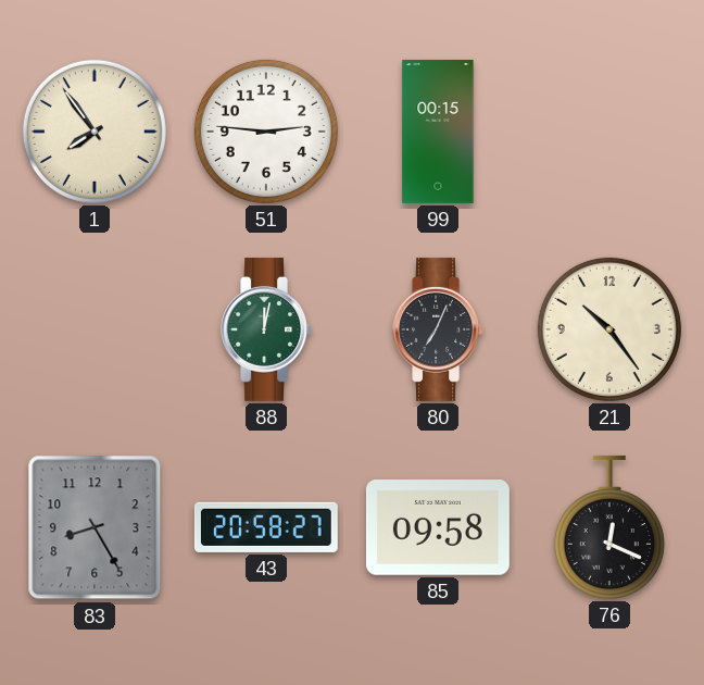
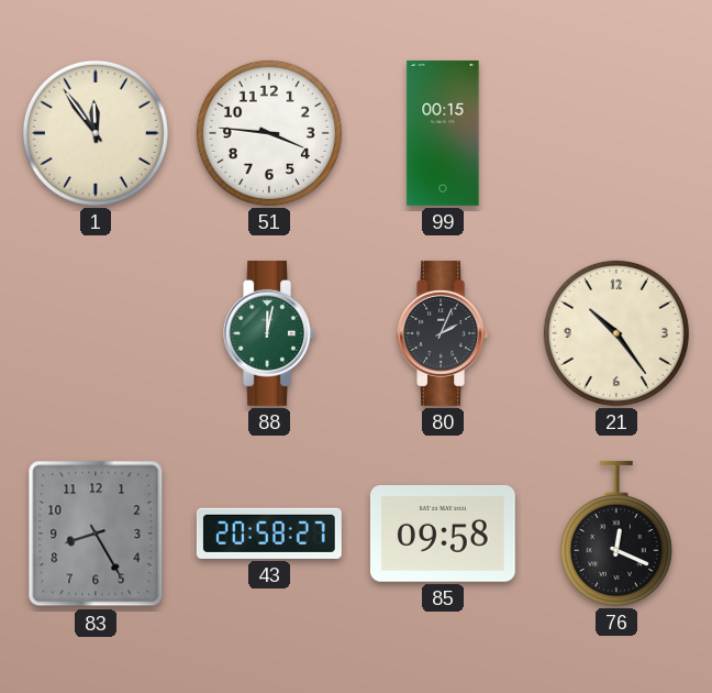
1: 7:54 -> 11:54 (96, 133)
51: 2:46 -> 3:46 (269, 133)
80: 7:04 -> 2:04 (443, 333)
